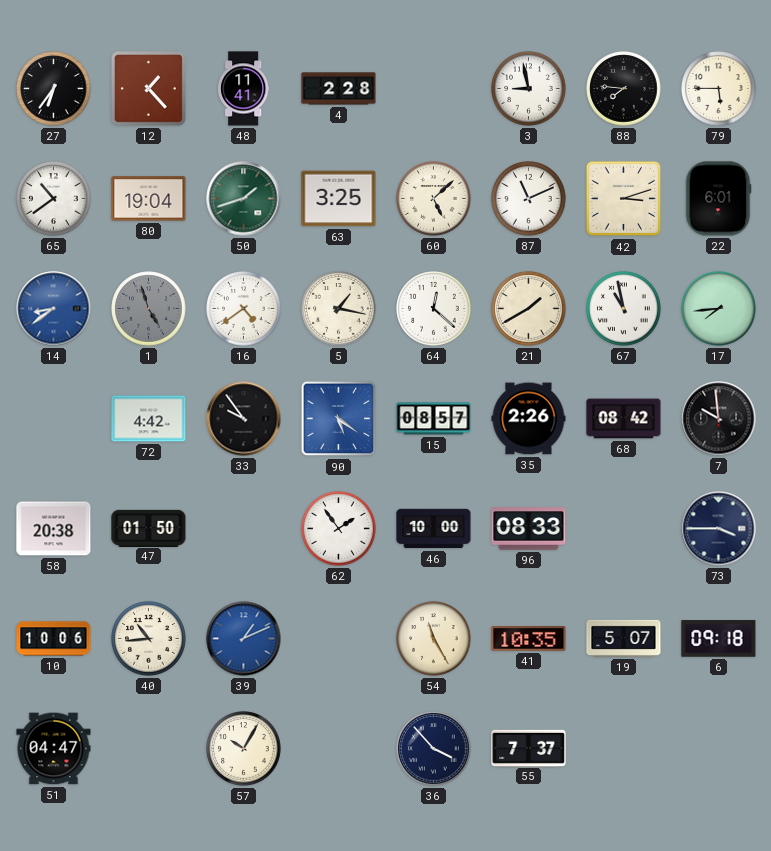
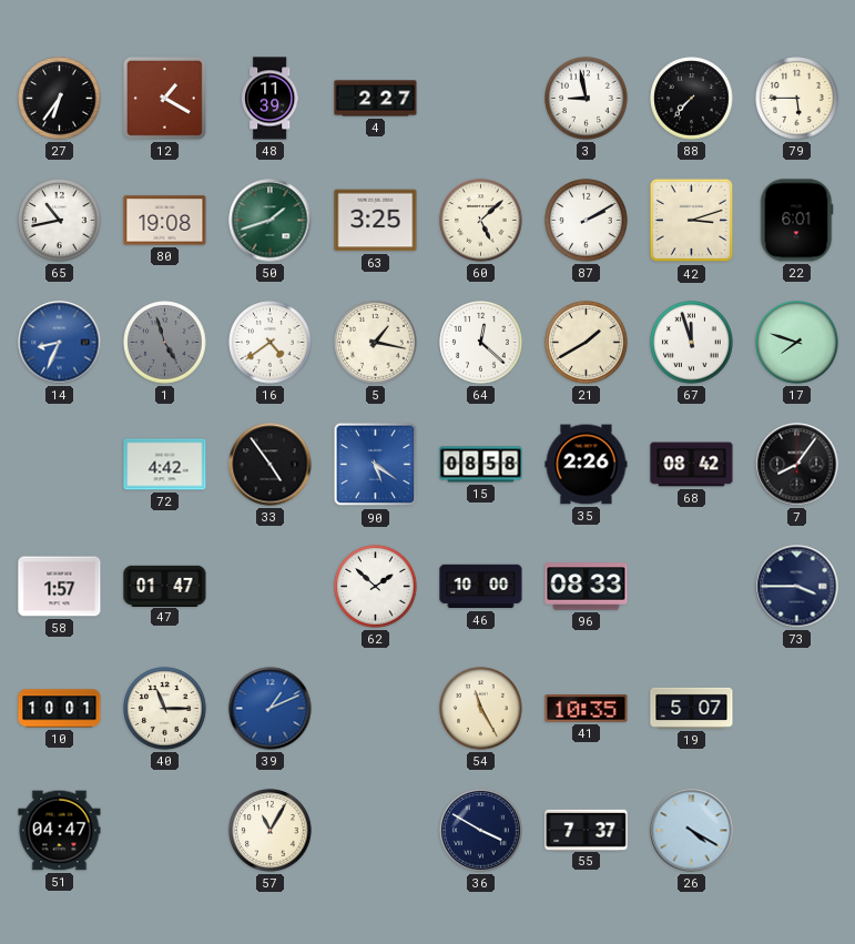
12: 1:23 -> 1:20 (164, 98)
48: 11:41 -> 11:39 (271, 99)
4: 2:28 -> 2:27 (376, 99)
88: 7:46 -> 7:37 (692, 99)
65: 10:39 -> 10:43 (60, 221)
80: 19:04 -> 19:08 (165, 221)
87: 11:11 -> 2:10 (587, 221)
14: 8:39 -> 8:34 (60, 343)
67: 10:58 -> 11:57 (692, 343)
17: 7:44 -> 7:48 (797, 343)
33: 9:54 -> 4:54 (271, 465)
15: 08:57 -> 08:58 (481, 465)
7: 9:59 -> 8:06 (797, 465)
58: 20:38 -> 1:57 (60, 587)
47: 01:50 -> 01:47 (165, 586)
62: 1:54 -> 1:52 (376, 587)
10: 10:06 -> 10:01 (60, 709)
40: 10:44 -> 11:15 (165, 709)
6: 09:18 -> none (719, 639)
57: 10:05 -> 11:05 (271, 831)
36: 3:53 -> 3:50 (481, 831)
26: none -> 4:20 (692, 831)
